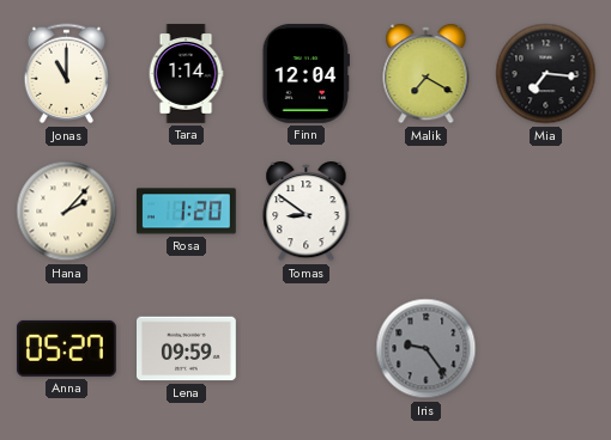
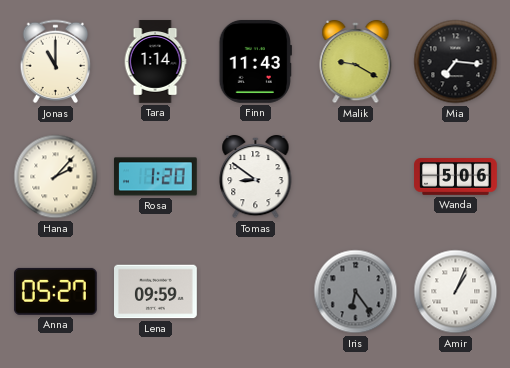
Finn: 12:04 -> 11:43 (255, 62)
Malik: 7:20 -> 9:20 (356, 62)
Wanda: none -> 5:06 (456, 177)
Iris: 9:24 -> 6:24 (356, 292)
Amir: none -> 1:04 (456, 292)
